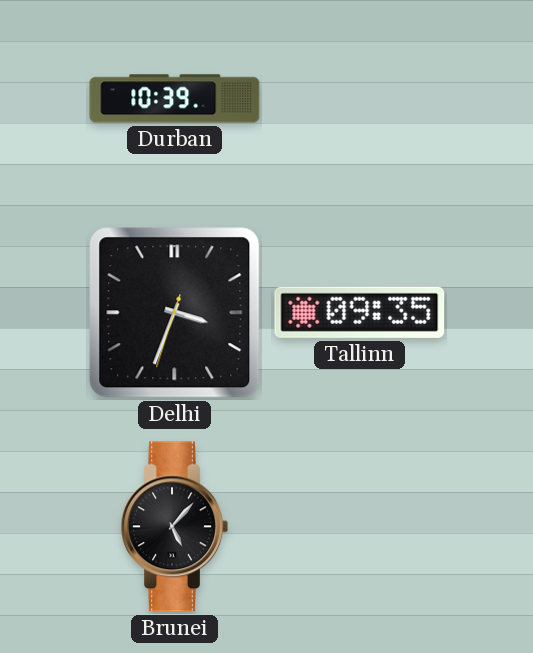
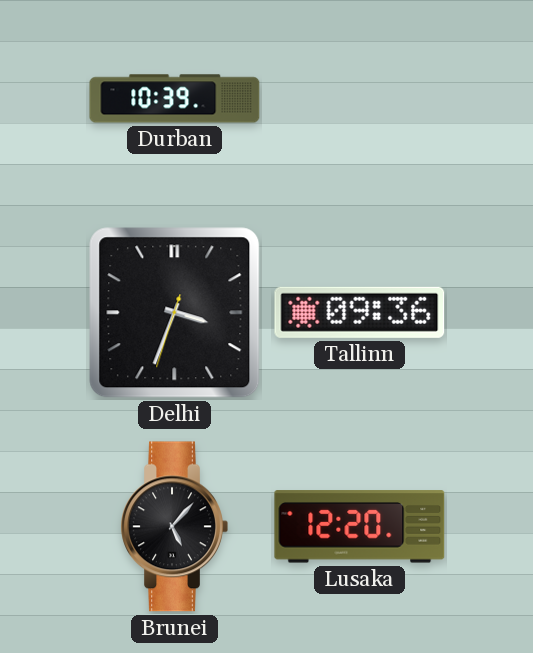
Tallinn: 09:35 -> 09:36 (360, 312)
Lusaka: none -> 12:20 (360, 527)
